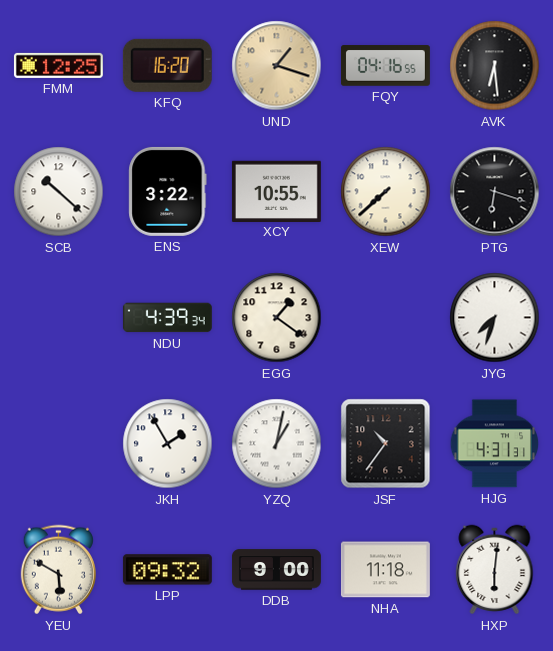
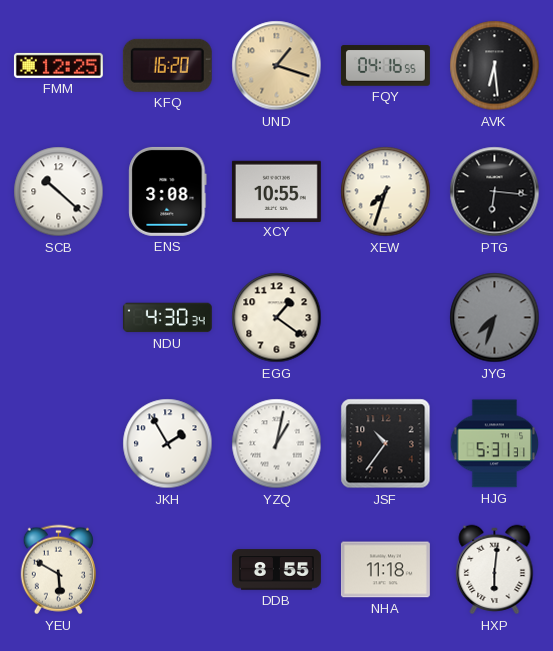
ENS: 3:22 -> 3:08 (168, 191)
XEW: 7:38 -> 7:33 (386, 192)
PTG: 6:18 -> 6:16 (495, 192)
NDU: 4:39 -> 4:30 (167, 318)
JYG dial: white -> grey (495, 318)
HJG: 4:31 -> 5:31 (495, 444)
LPP: 09:32 -> none (167, 570)
DDB: 9:00 -> 8:55 (276, 570)
